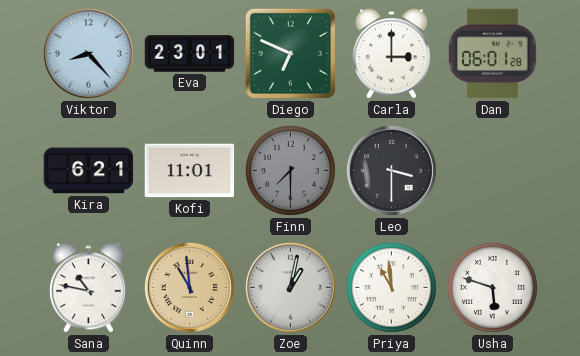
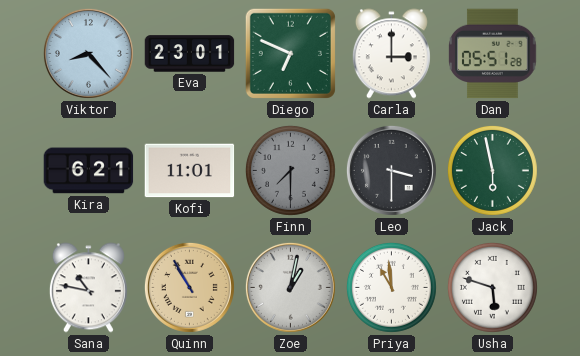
Dan: 06:01 -> 05:51 (493, 54)
Jack: none -> 5:58 (492, 170)
Quinn: 10:59 -> 10:55 (189, 287)
